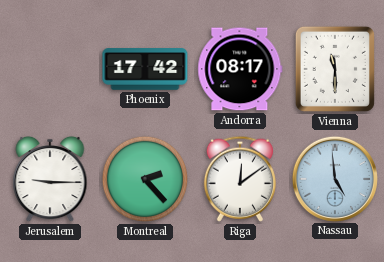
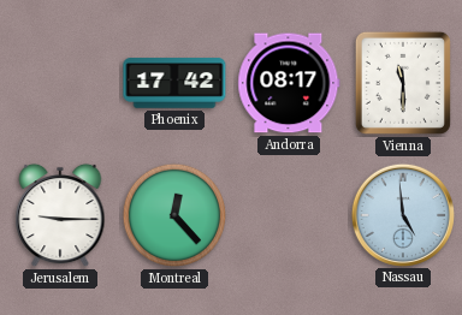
Montreal: 2:23 -> 12:23 (174, 215)
Riga: 12:09 -> none (240, 179)
